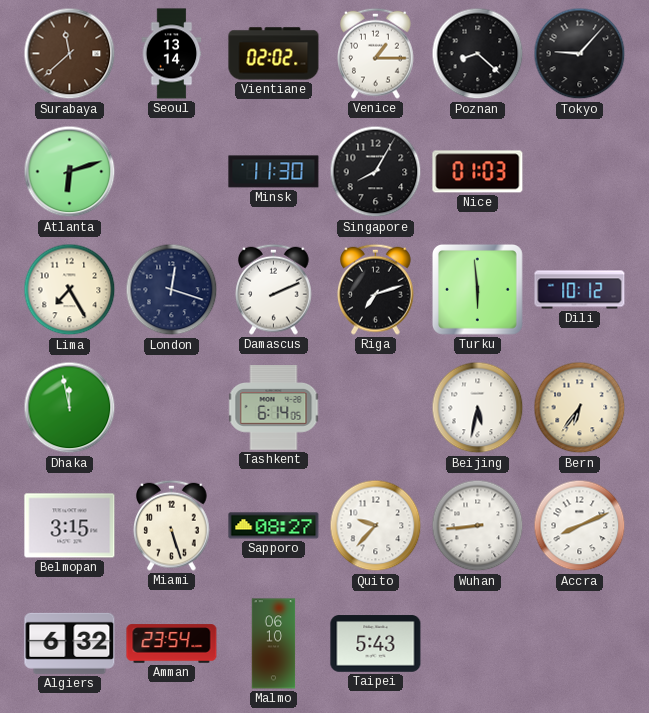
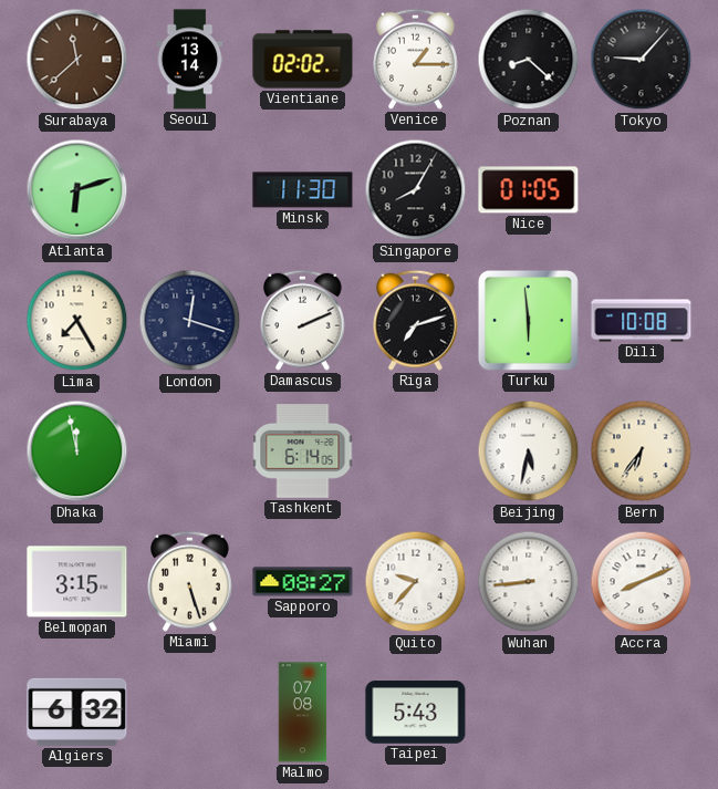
Nice: 01:03 -> 01:05 (529, 190)
Dili: 10:12 -> 10:08 (642, 321)
Amman: 23:54 -> none (172, 644)
Malmo: 06:10 -> 07:08 (303, 713)
